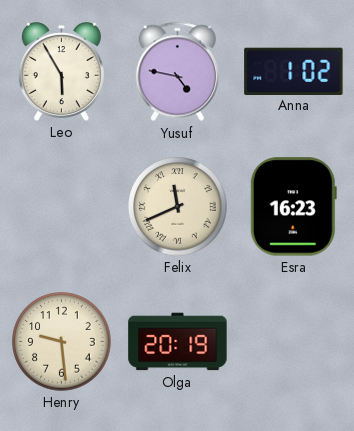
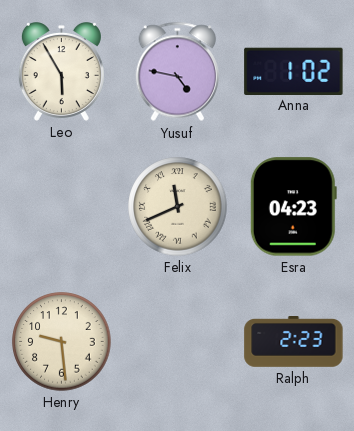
Esra: 16:23 -> 04:23 (293, 207)
Olga: 20:19 -> none (178, 342)
Ralph: none -> 2:23 (294, 342)
